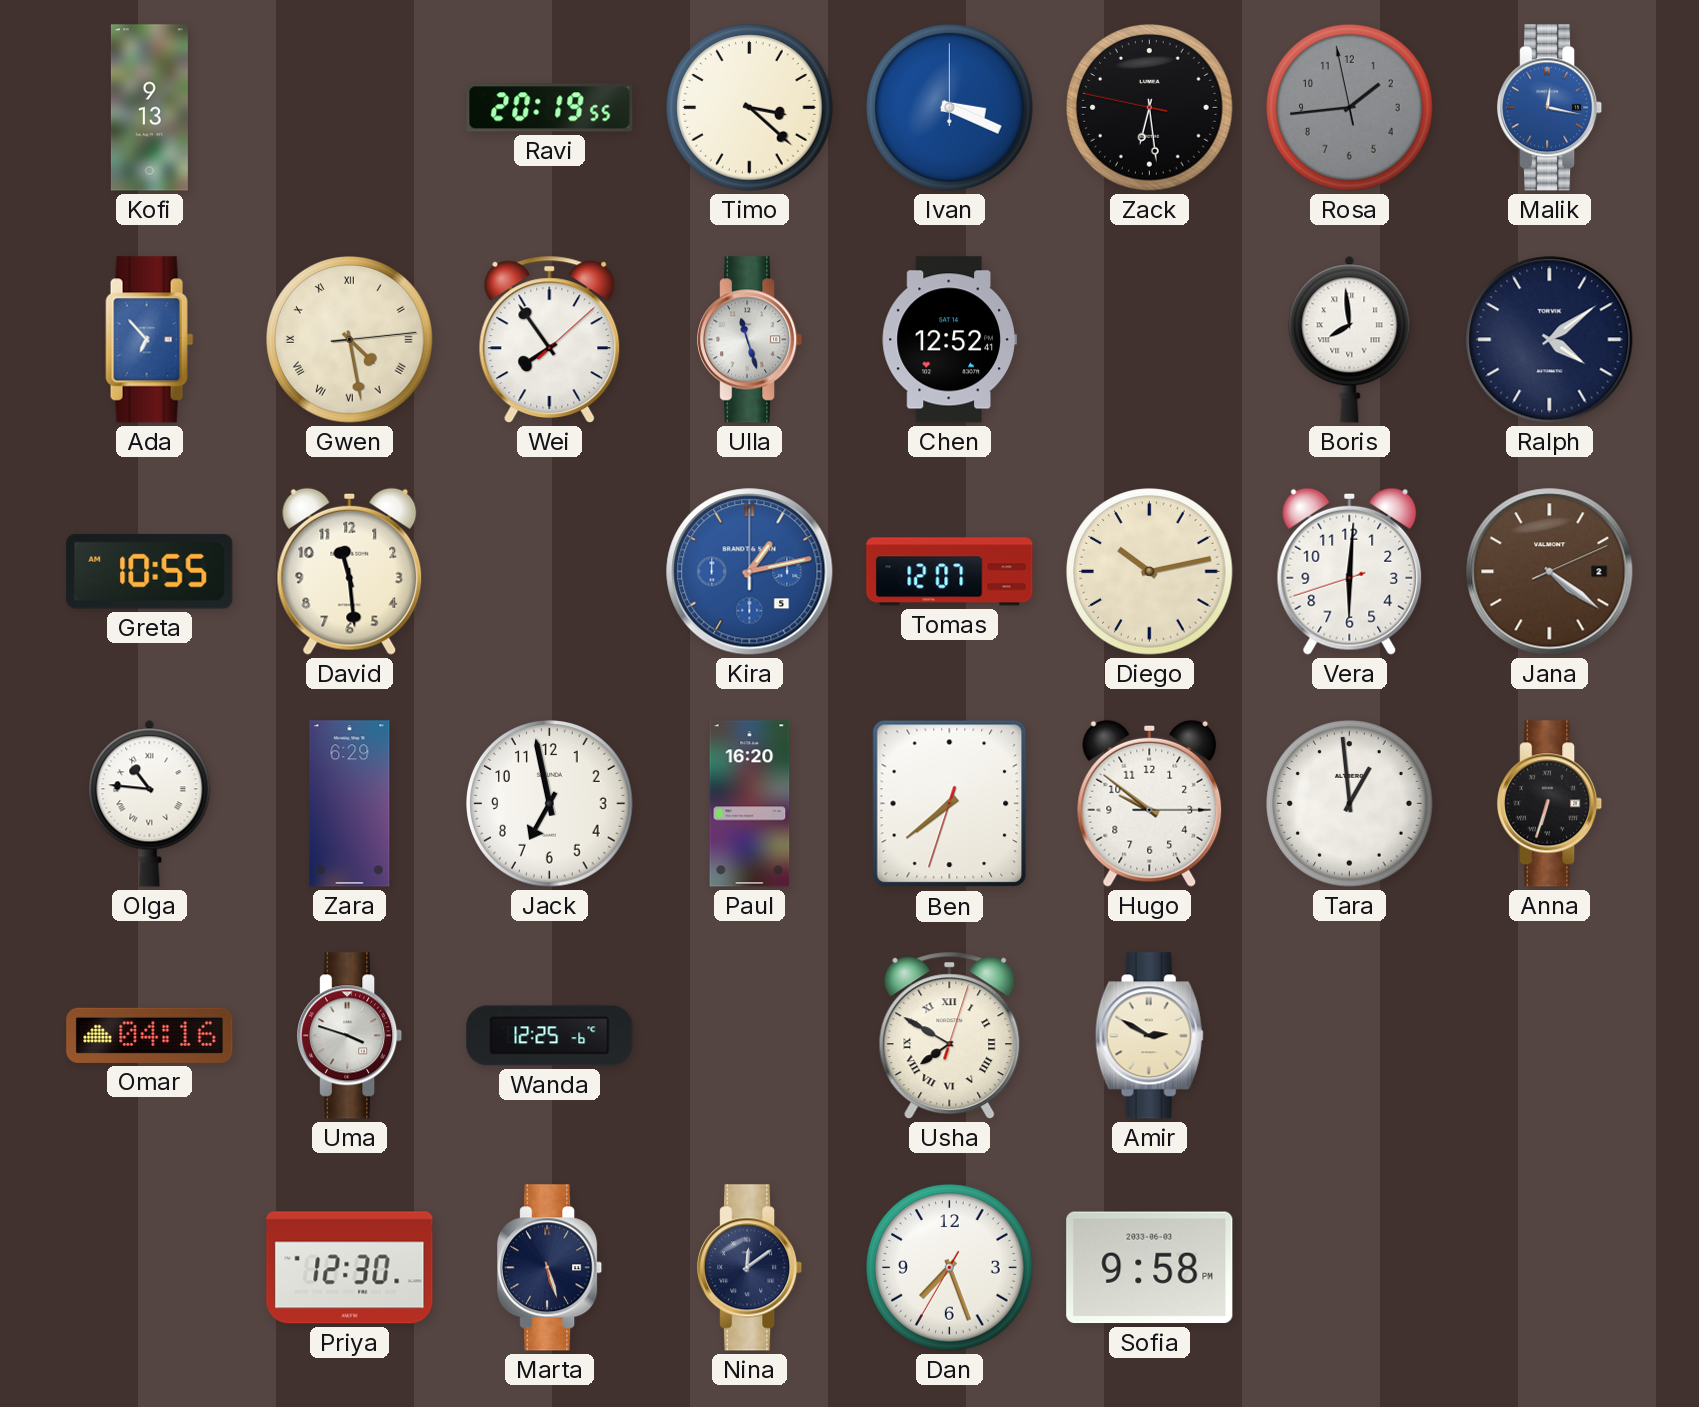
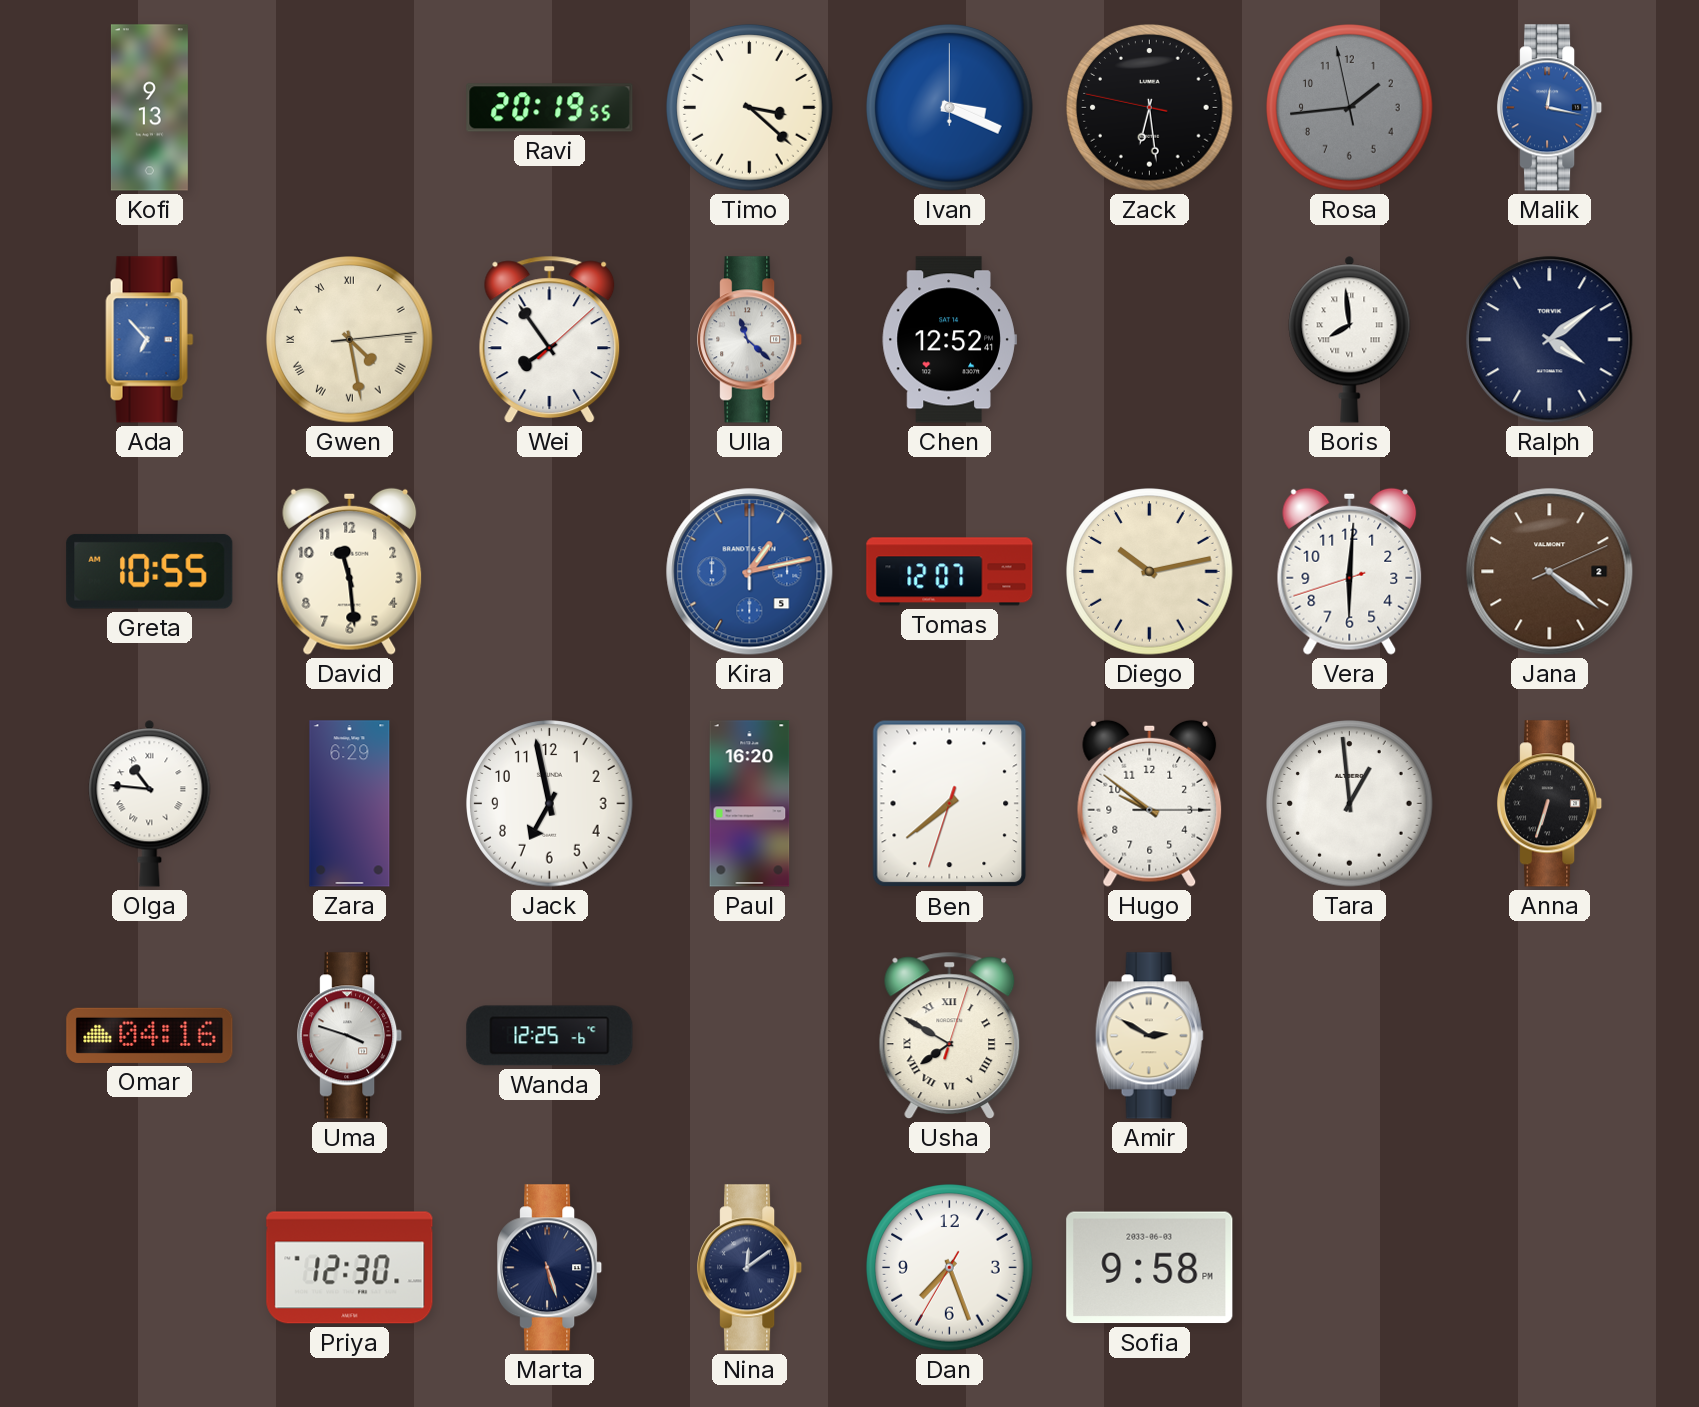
Ulla: 11:27 -> 11:22 (751, 340)
